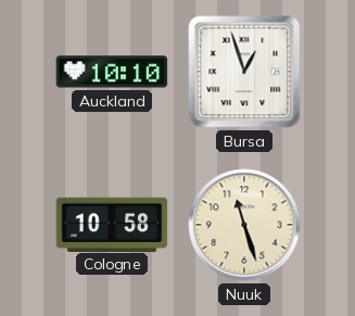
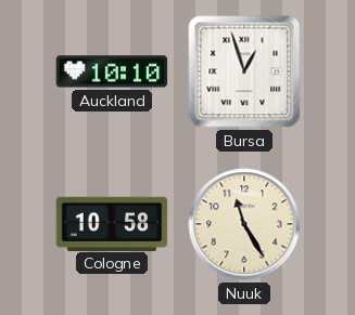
Nuuk: 11:27 -> 11:25 (244, 224)
